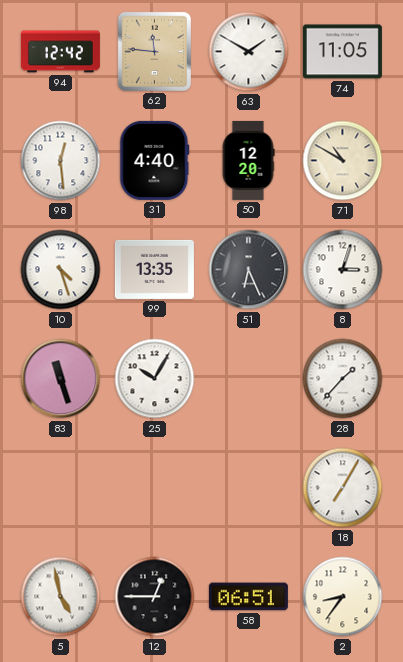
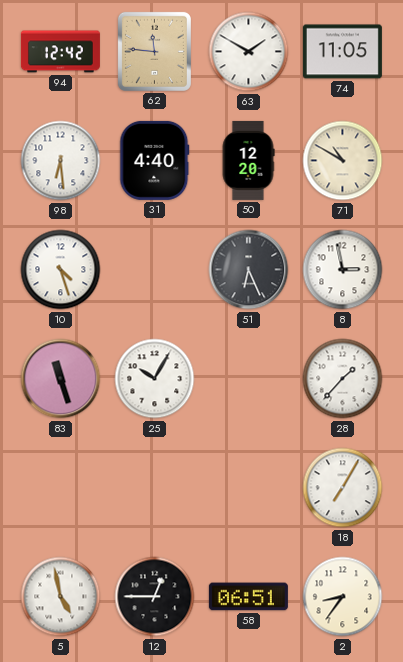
98: 12:29 -> 6:29 (61, 161)
99: 13:35 -> none (154, 269)
8: 3:03 -> 2:58 (343, 270)
